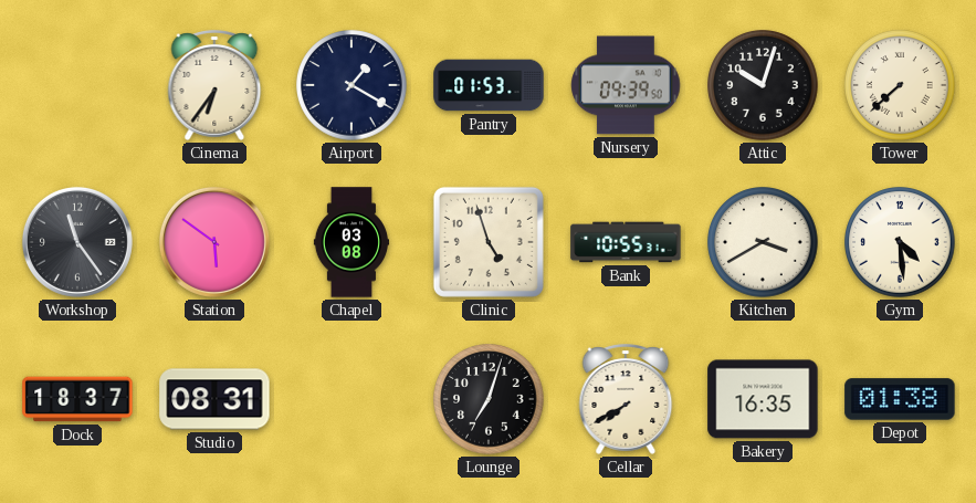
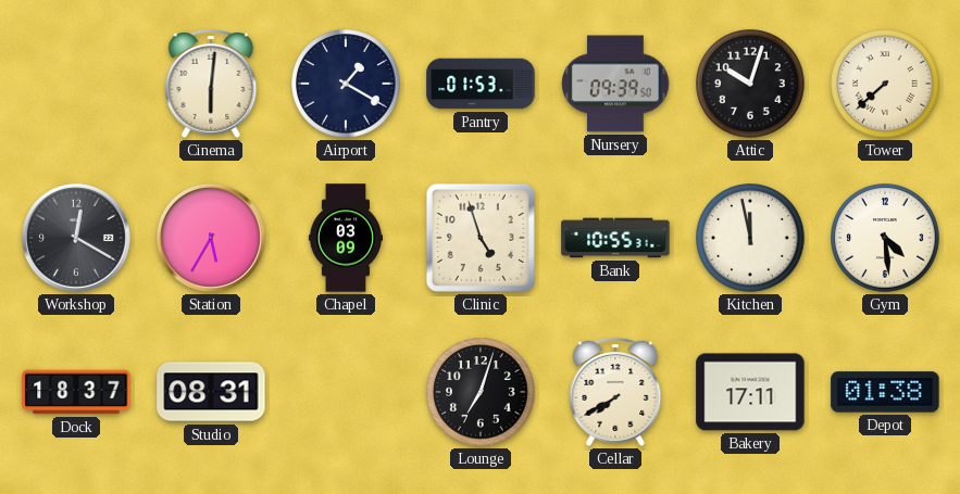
Cinema: 6:36 -> 6:01 (211, 85)
Workshop: 11:24 -> 12:20 (76, 238)
Station: 5:51 -> 5:35 (211, 238)
Chapel: 03:08 -> 03:09 (345, 238)
Kitchen: 3:40 -> 11:58 (750, 238)
Bakery: 16:35 -> 17:11 (750, 392)
